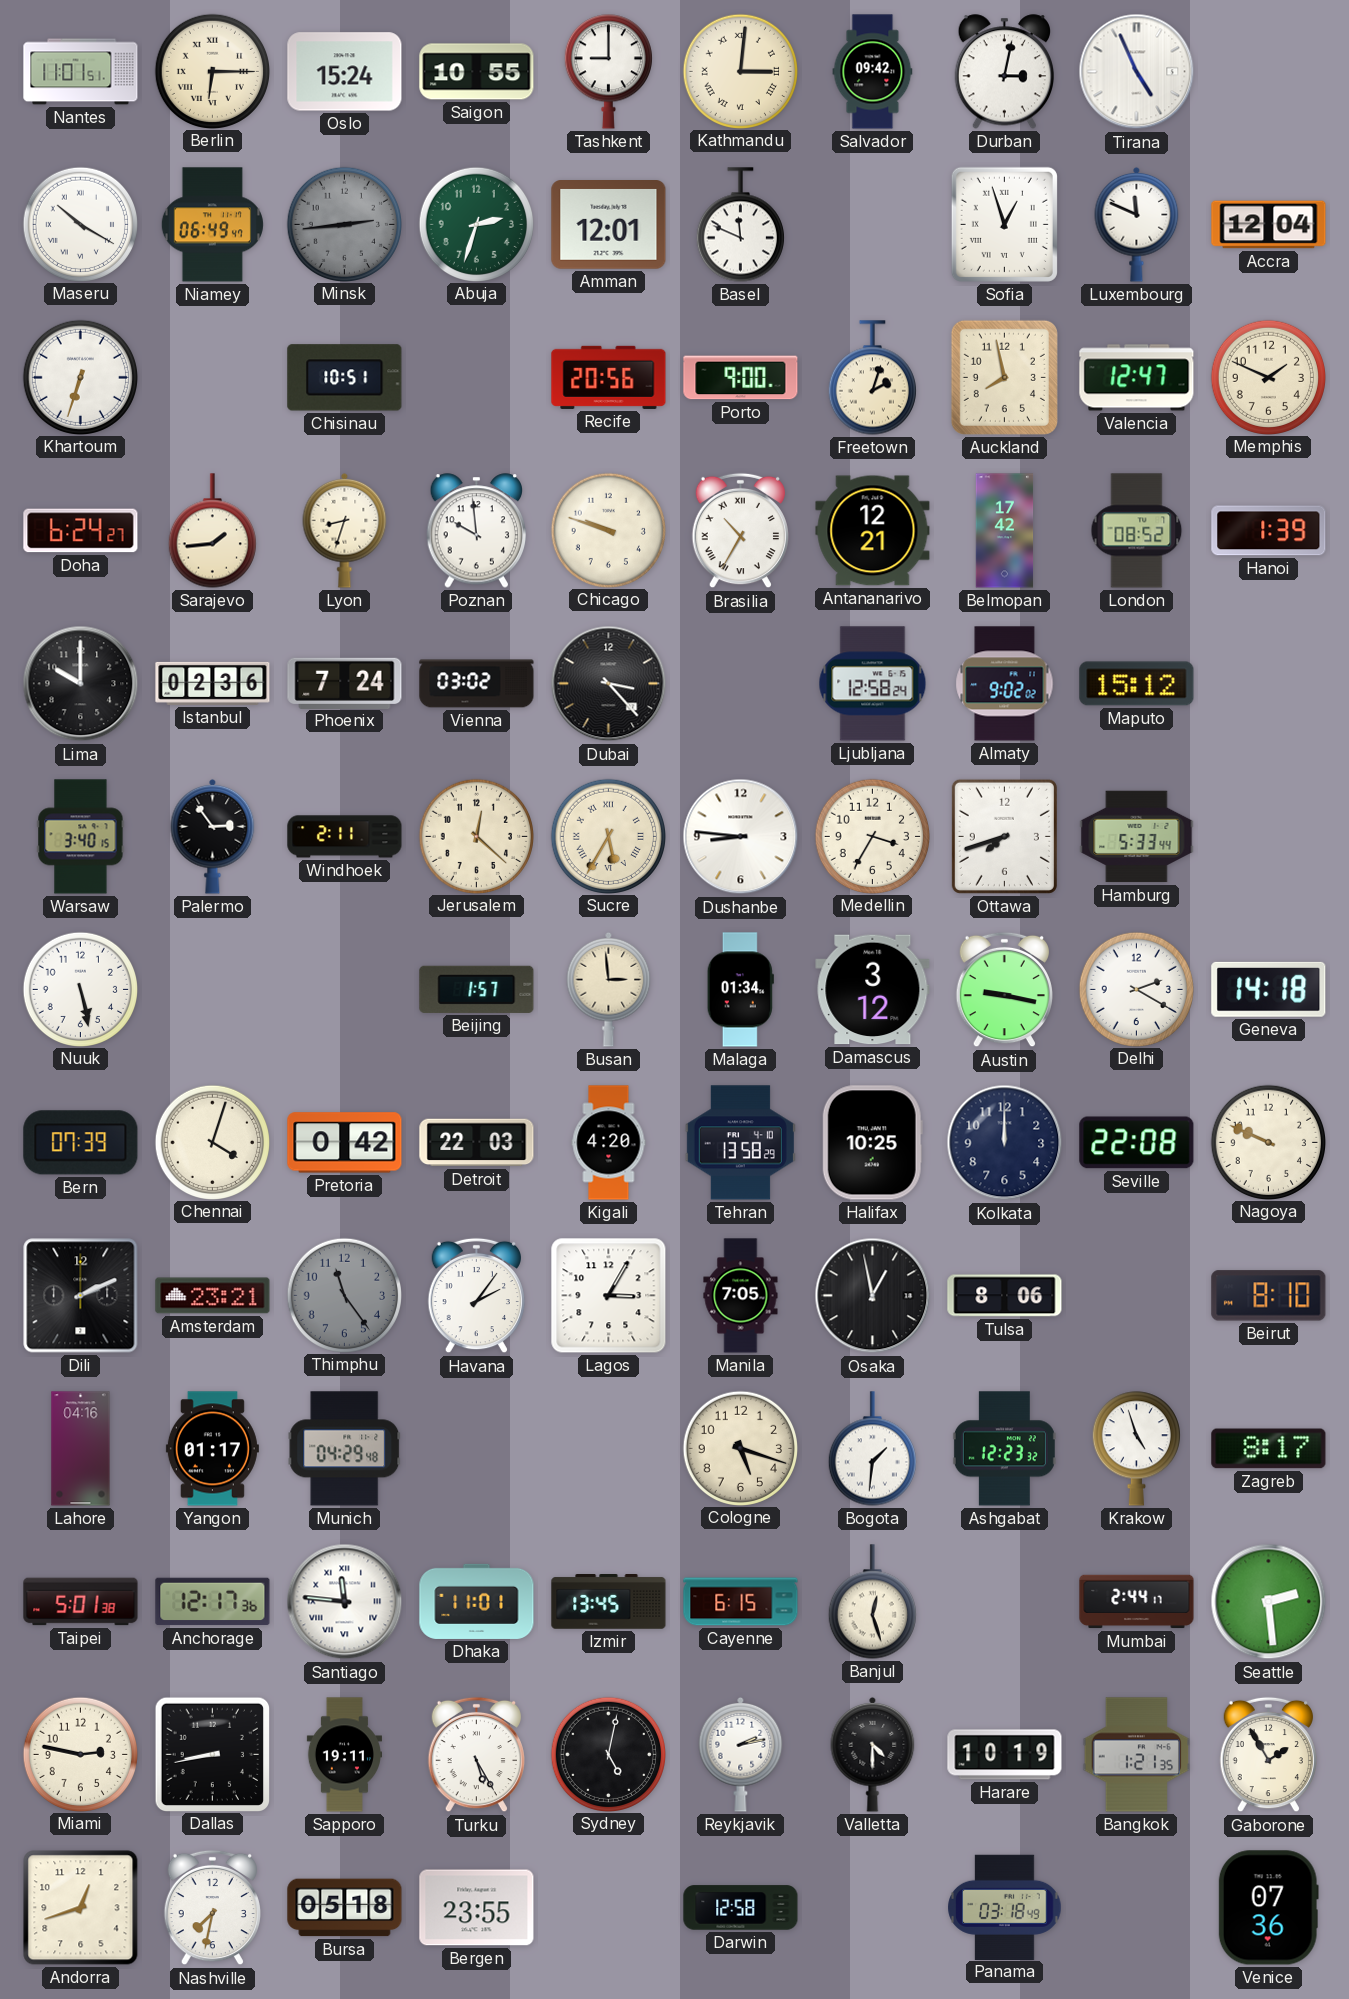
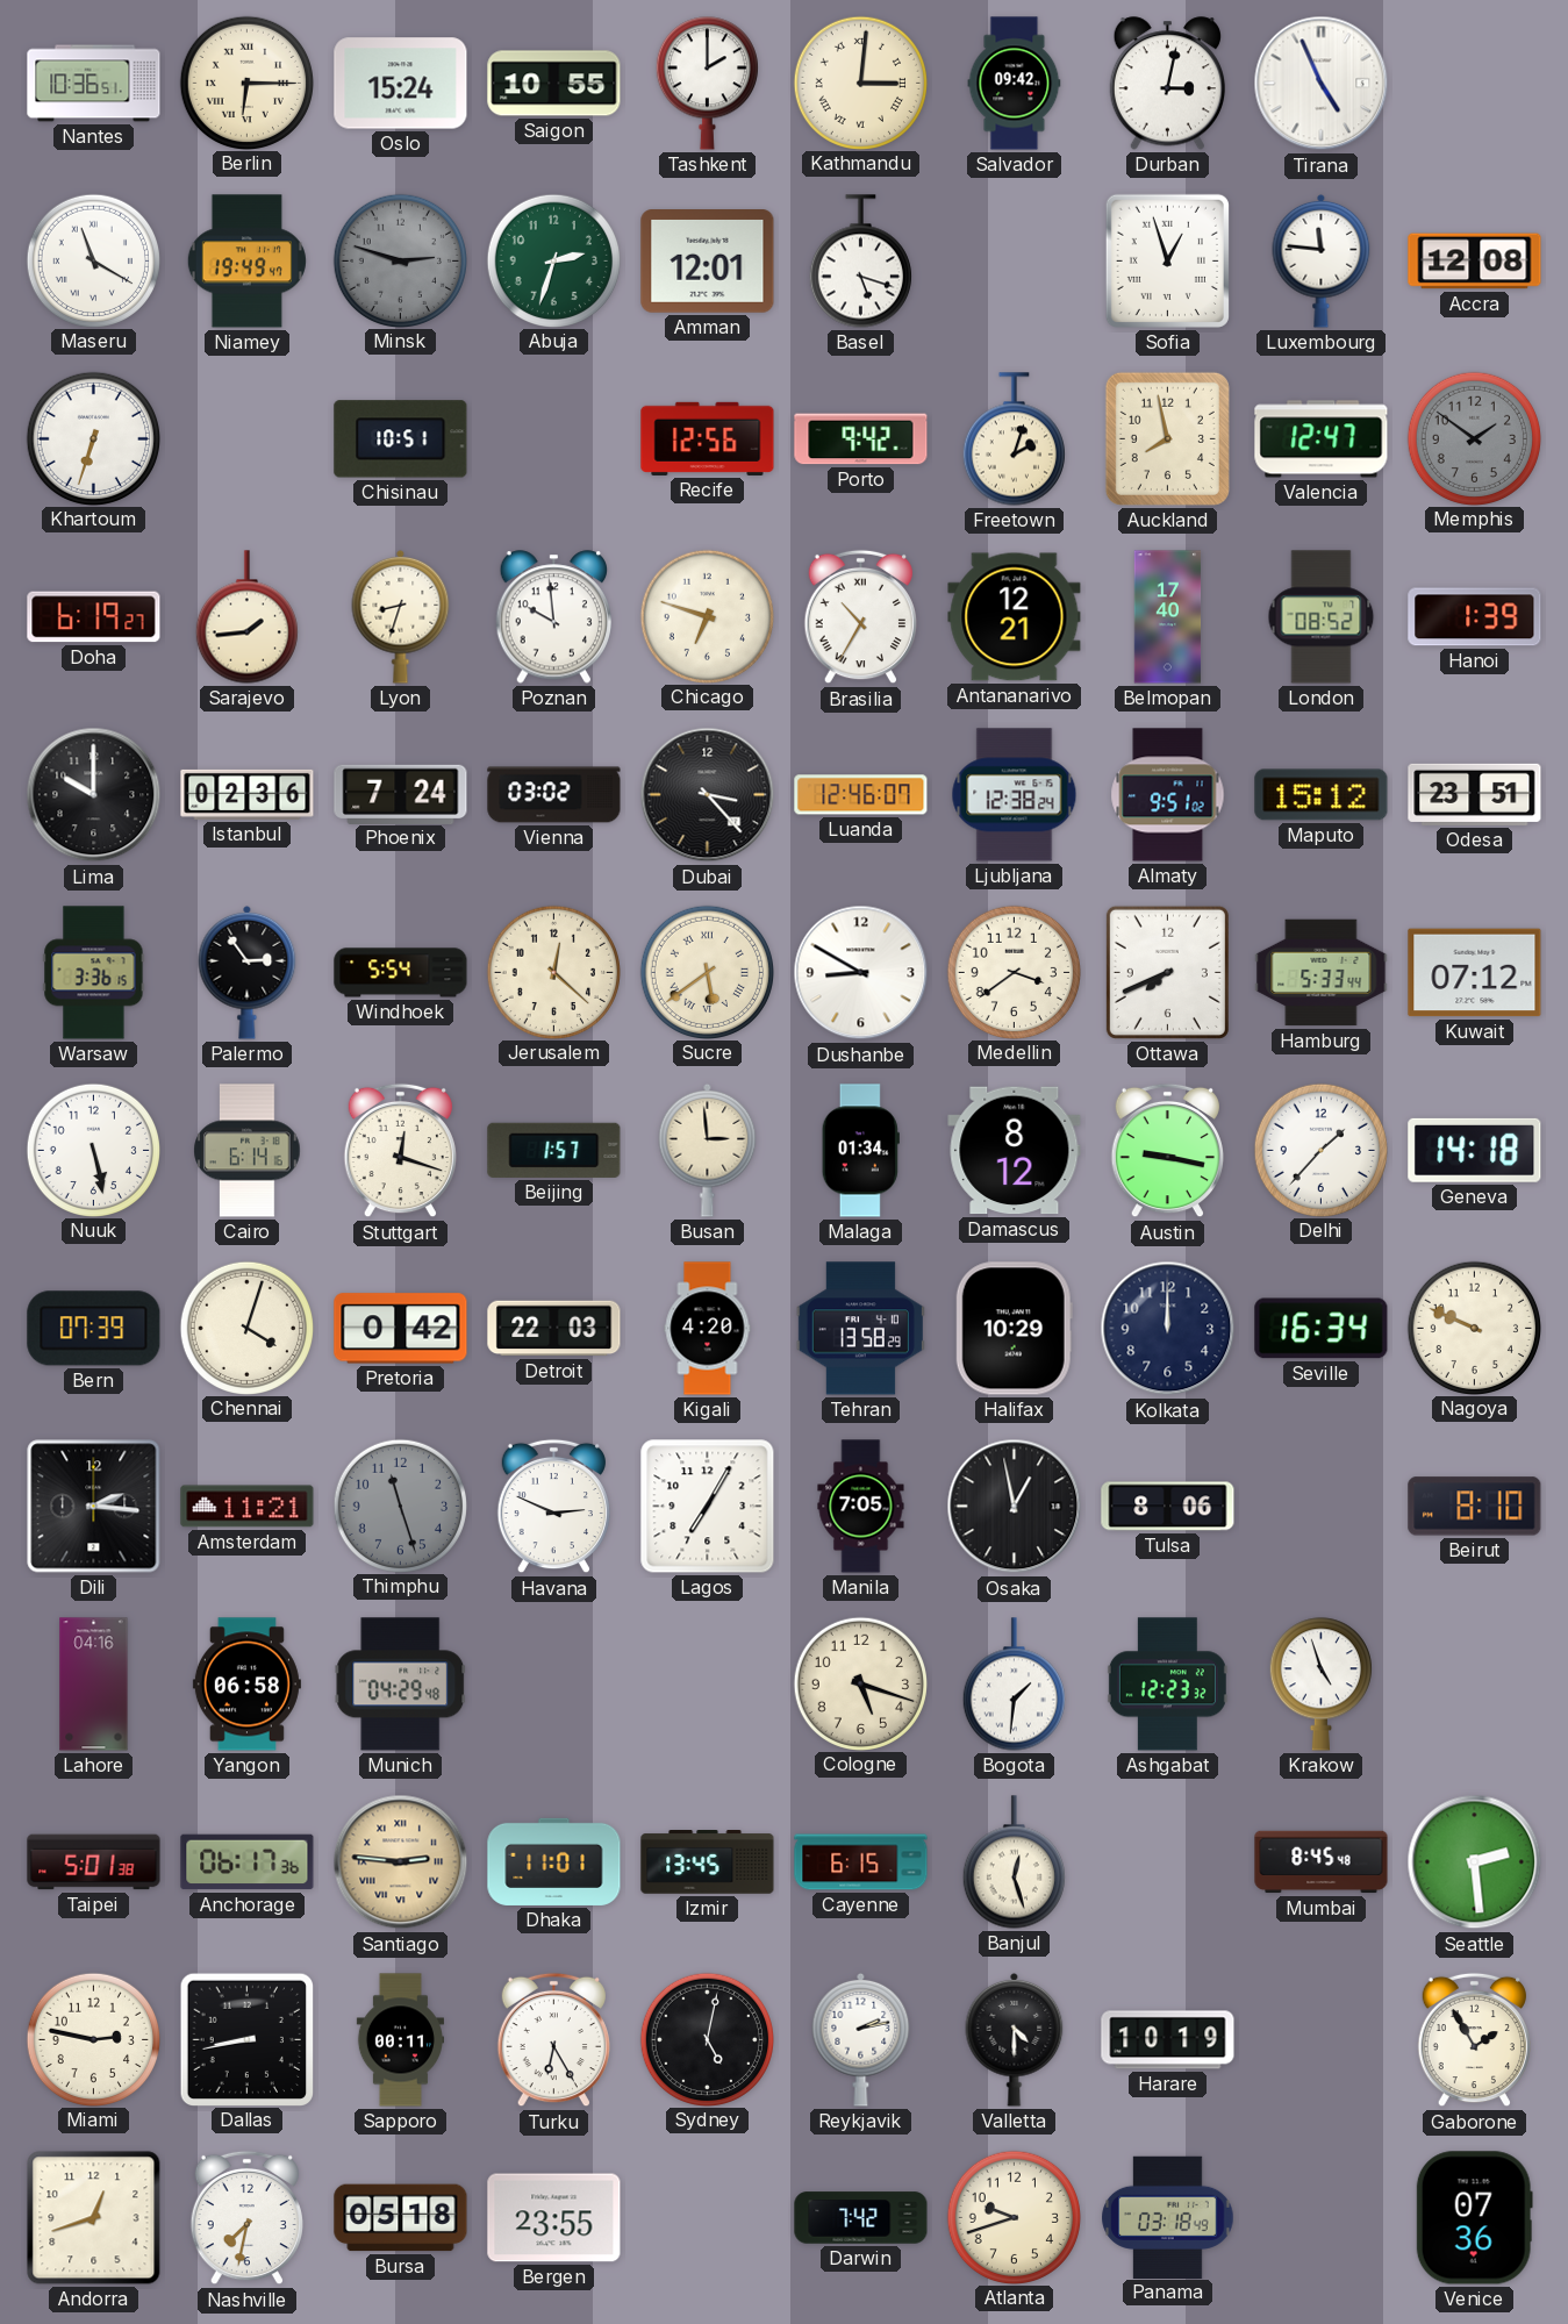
Nantes: 11:01 -> 10:36 (94, 84)
Tashkent: 9:00 -> 2:00 (707, 84)
Maseru: 10:20 -> 11:20 (93, 260)
Niamey: 06:49 -> 19:49 (246, 262)
Minsk: 2:44 -> 2:48 (400, 260)
Basel: 11:49 -> 5:18 (860, 262)
Luxembourg: 11:49 -> 11:46 (1322, 260)
Accra: 12:04 -> 12:08 (1475, 262)
Recife: 20:56 -> 12:56 (708, 438)
Porto: 9:00 -> 9:42 (861, 439)
Memphis: 1:49 -> 1:51 (1474, 438)
Memphis dial: cream -> grey (1474, 438)
Doha: 6:24 -> 6:19 (94, 617)
Chicago: 9:48 -> 6:48 (707, 616)
Belmopan: 17:42 -> 17:40 (1168, 617)
Luanda: none -> 12:46 (861, 795)
Ljubljana: 12:58 -> 12:38 (1015, 795)
Almaty: 9:02 -> 9:51 (1168, 795)
Odesa: none -> 23:51 (1475, 794)
Warsaw: 3:40 -> 3:36 (94, 973)
Windhoek: 2:11 -> 5:54 (401, 973)
Sucre: 5:35 -> 5:39 (707, 972)
Dushanbe: 8:46 -> 8:50 (861, 973)
Medellin: 3:35 -> 3:39 (1014, 972)
Ottawa: 7:42 -> 7:41 (1167, 972)
Kuwait: none -> 07:12 (1475, 973)
Cairo: none -> 6:14 (248, 1151)
Stuttgart: none -> 12:18 (400, 1151)
Damascus: 3:12 -> 8:12 (1015, 1151)
Delhi: 2:20 -> 1:37 (1320, 1150)
Halifax: 10:25 -> 10:29 (1014, 1329)
Seville: 22:08 -> 16:34 (1322, 1329)
Dili: 2:11 -> 2:16 (94, 1507)
Amsterdam: 23:21 -> 11:21 (248, 1507)
Thimphu: 11:24 -> 11:27 (400, 1506)
Havana: 2:06 -> 2:49 (553, 1507)
Lagos: 3:05 -> 7:05 (708, 1507)
Yangon: 01:17 -> 06:58 (246, 1685)
Zagreb: 8:17 -> none (1269, 1449)
Anchorage: 12:17 -> 06:17 (248, 1862)
Santiago: 11:46 -> 2:46 (401, 1862)
Santiago dial: white -> champagne (401, 1862)
Mumbai: 2:44 -> 8:45 (1322, 1862)
Sapporo: 19:11 -> 00:11 (400, 2040)
Turku: 5:25 -> 6:25 (553, 2040)
Bangkok: 1:21 -> none (1137, 1755)
Darwin: 12:58 -> 7:42 (861, 2218)
Atlanta: none -> 9:42 (1014, 2217)
